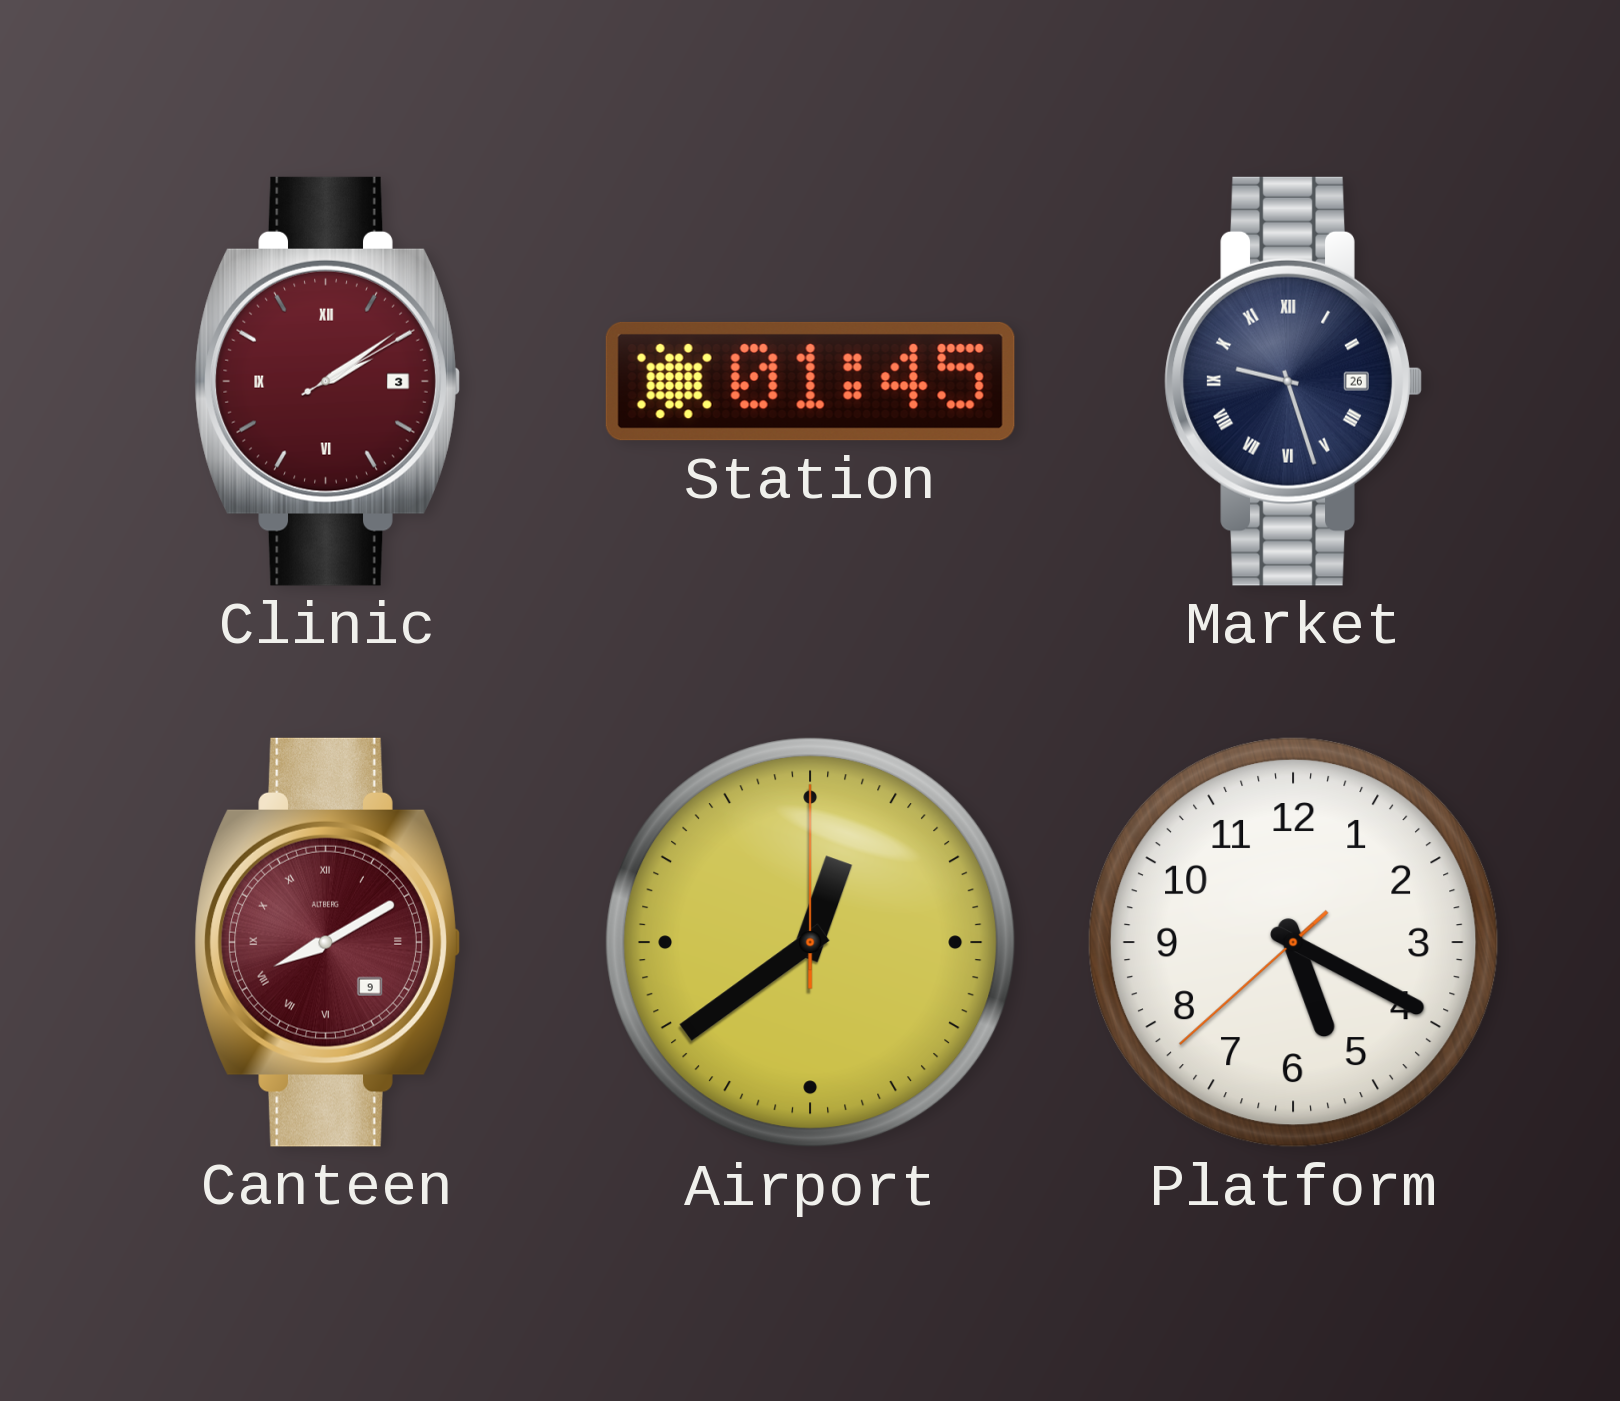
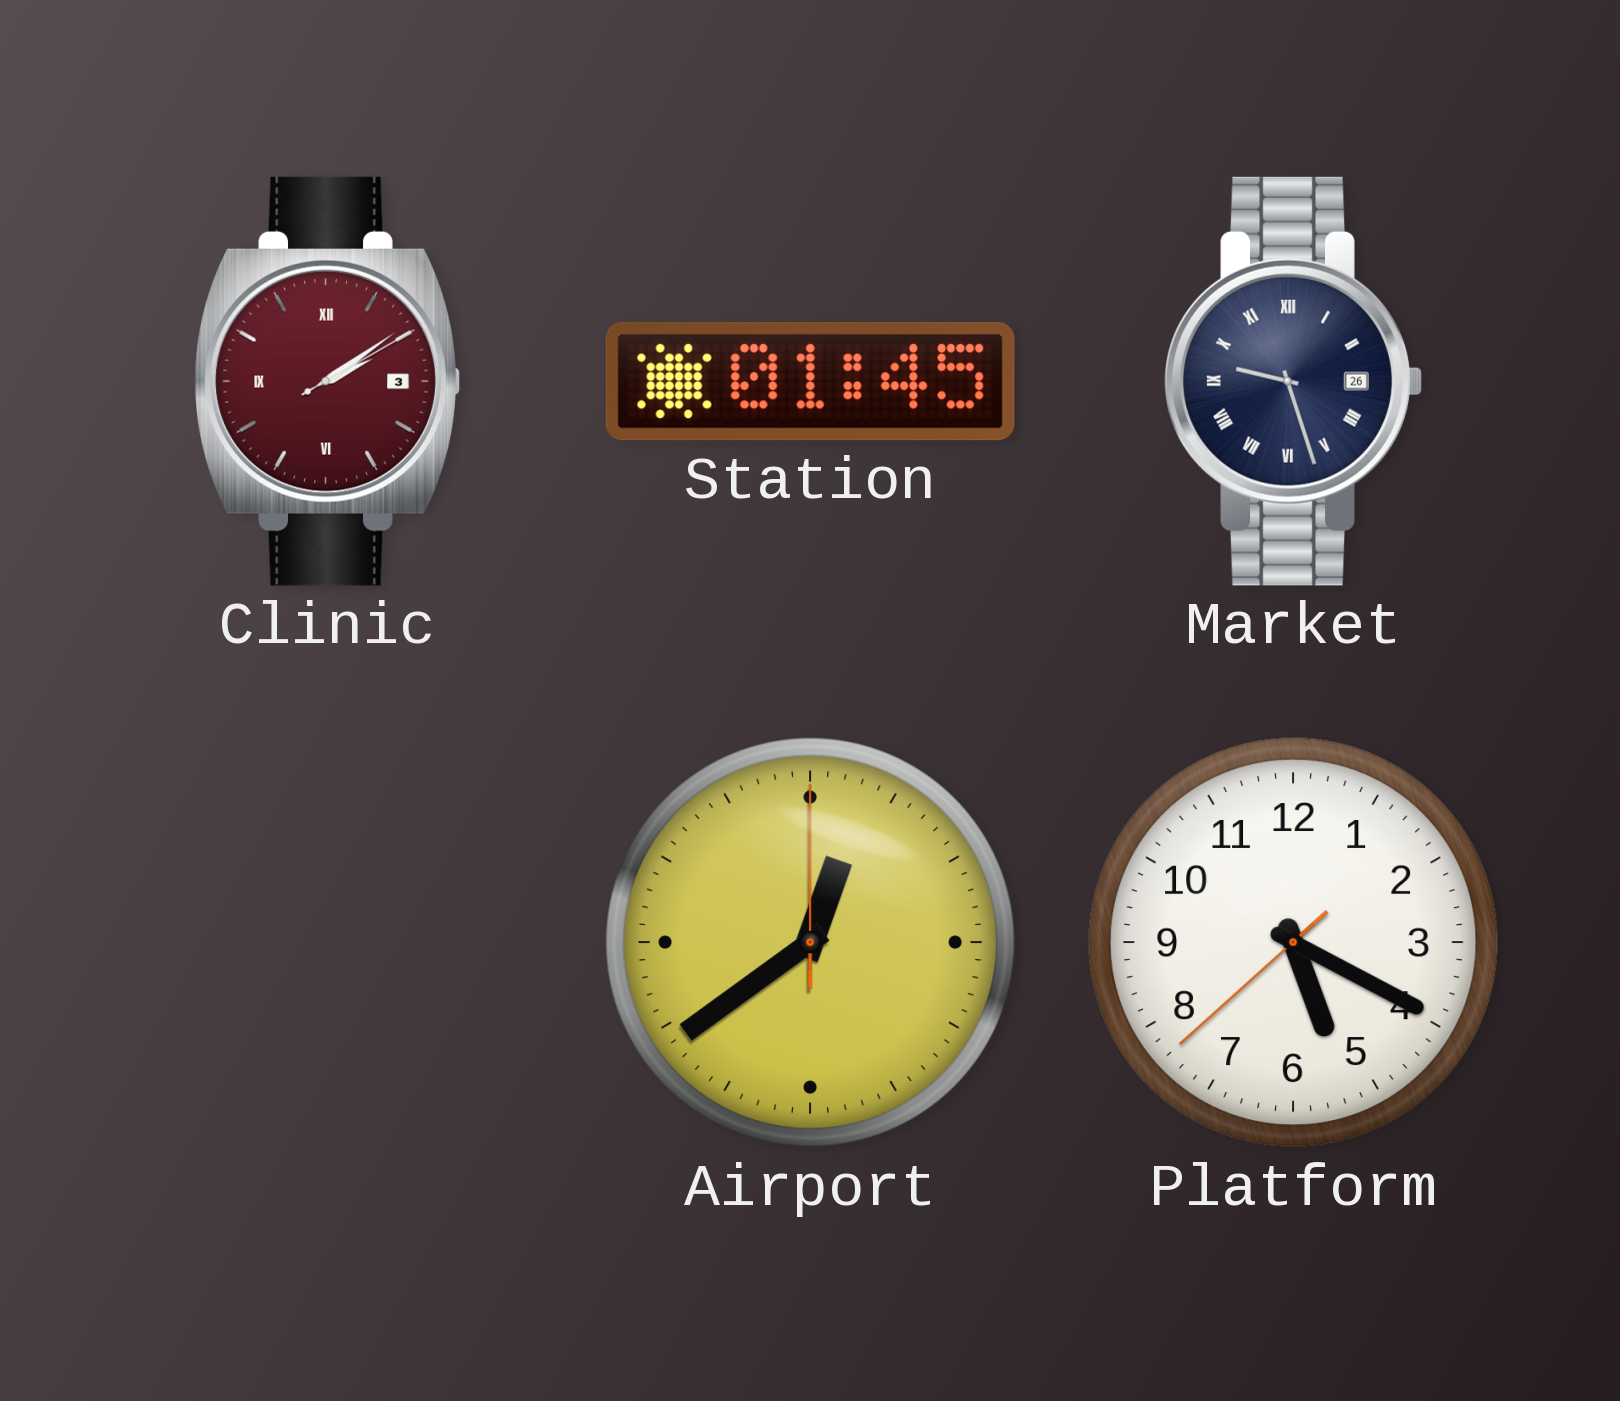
Canteen: 8:10 -> none (327, 942)
